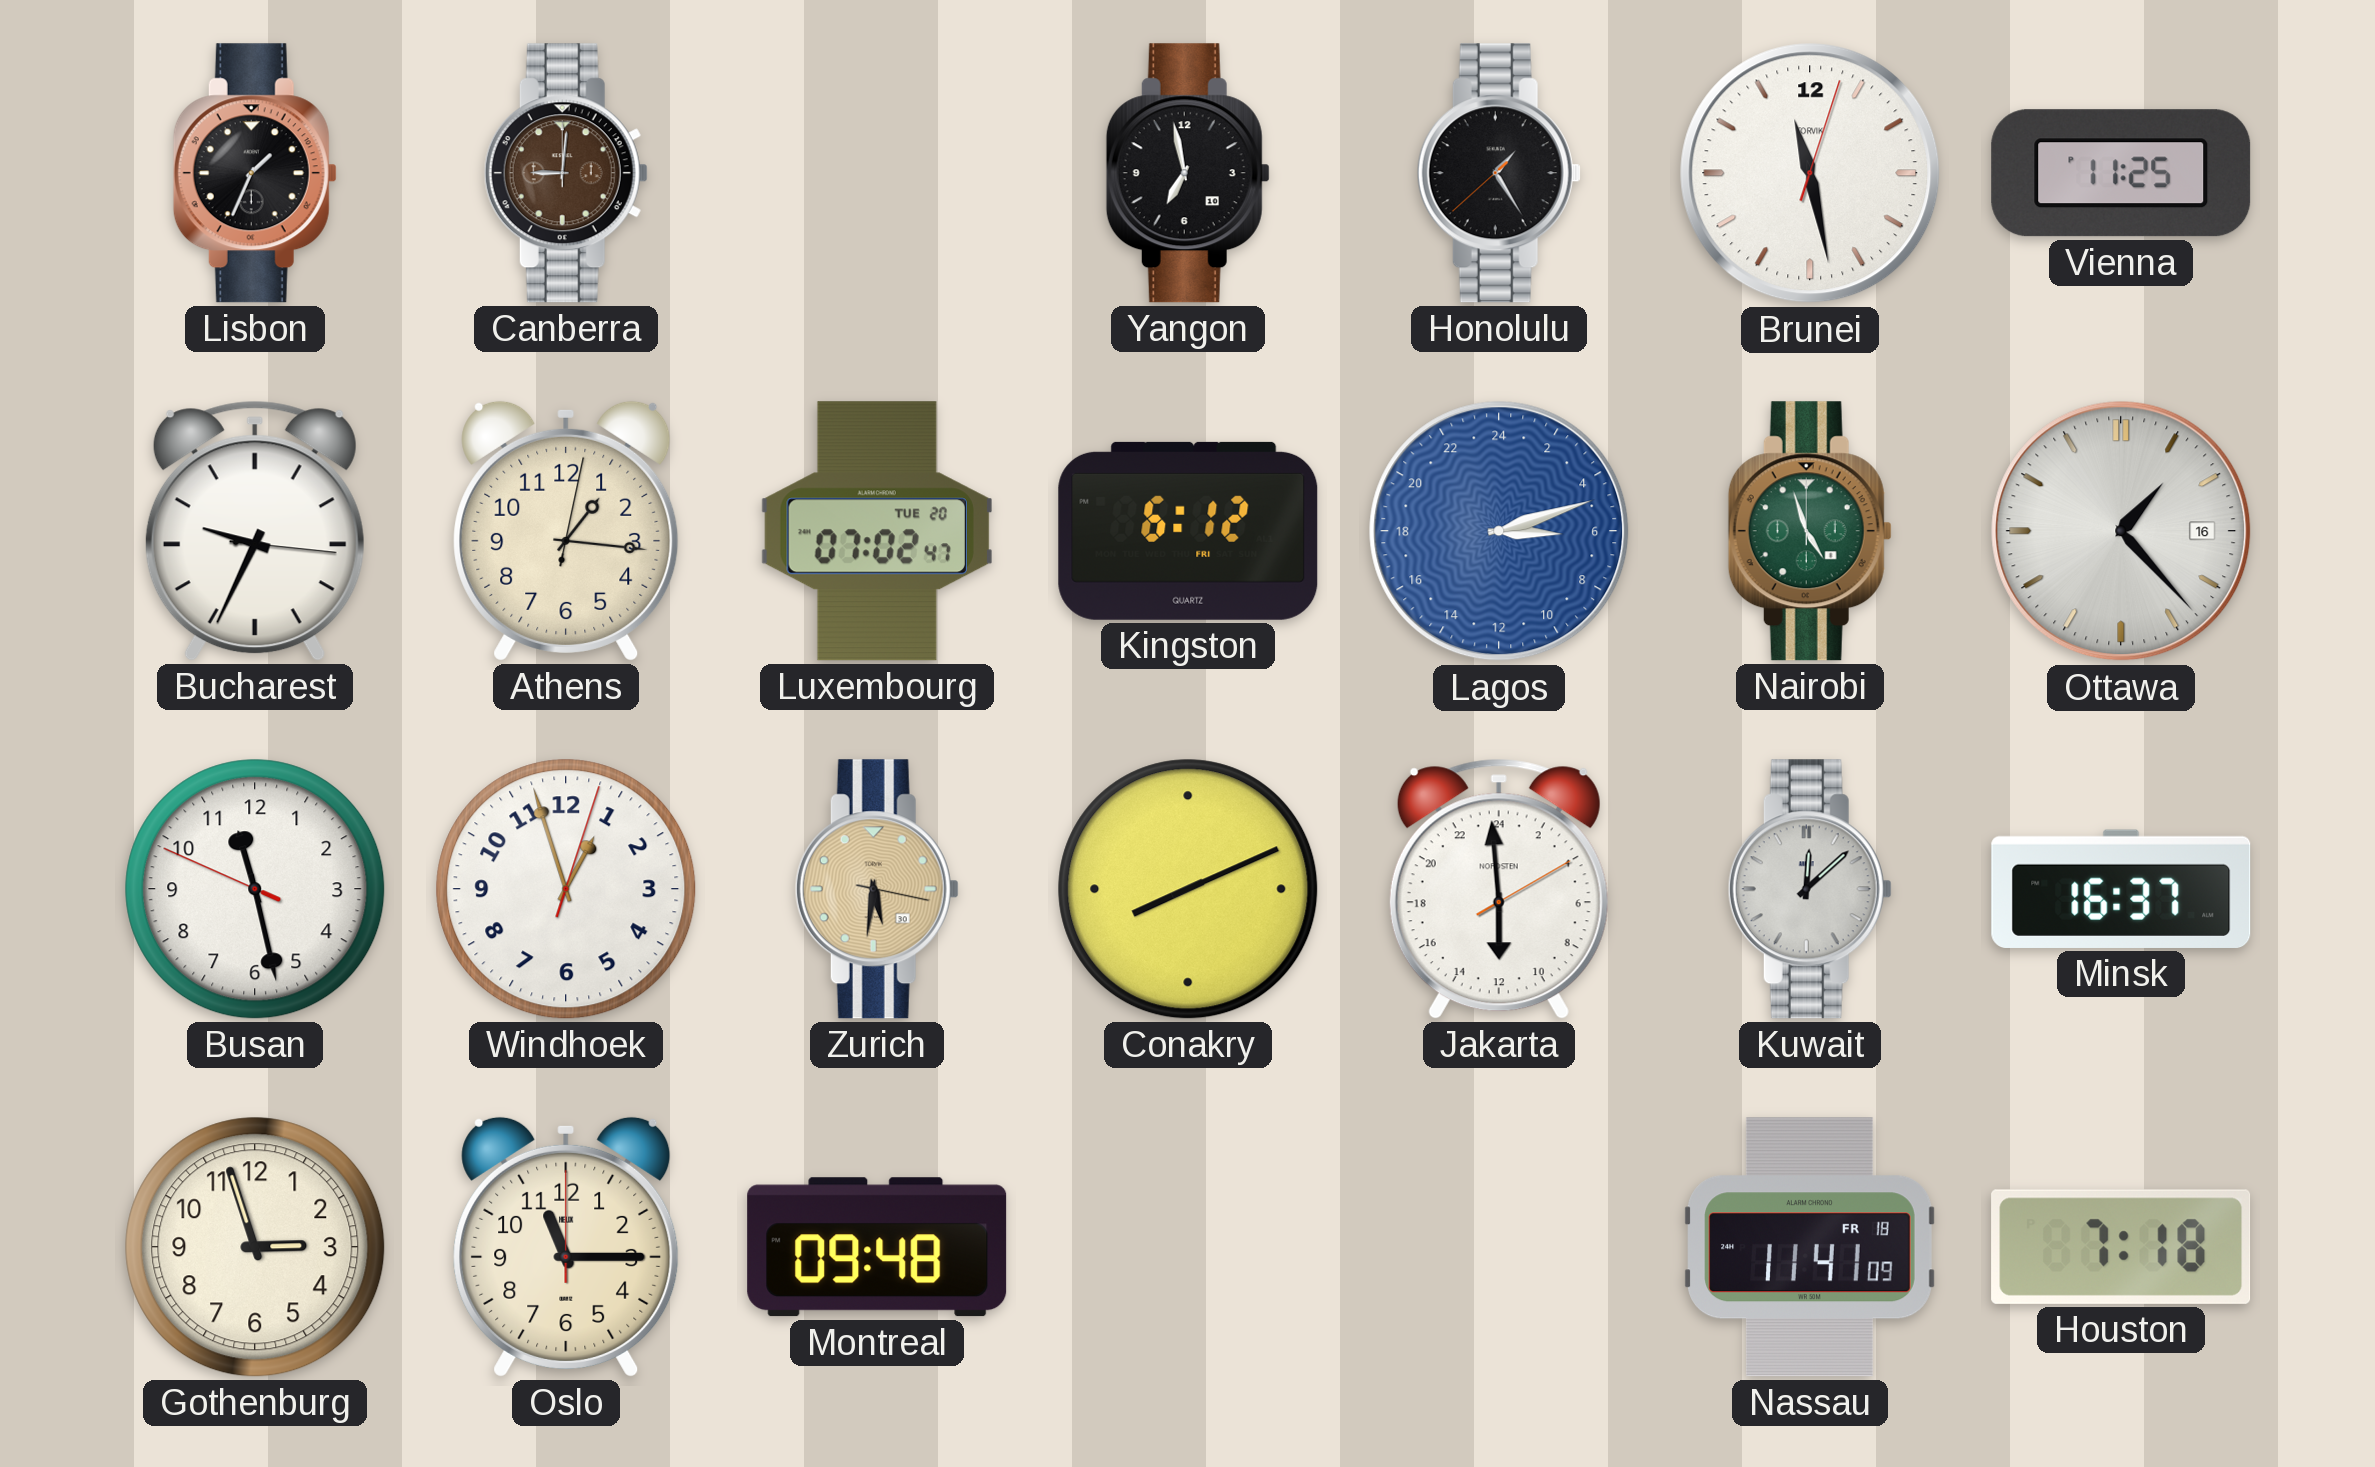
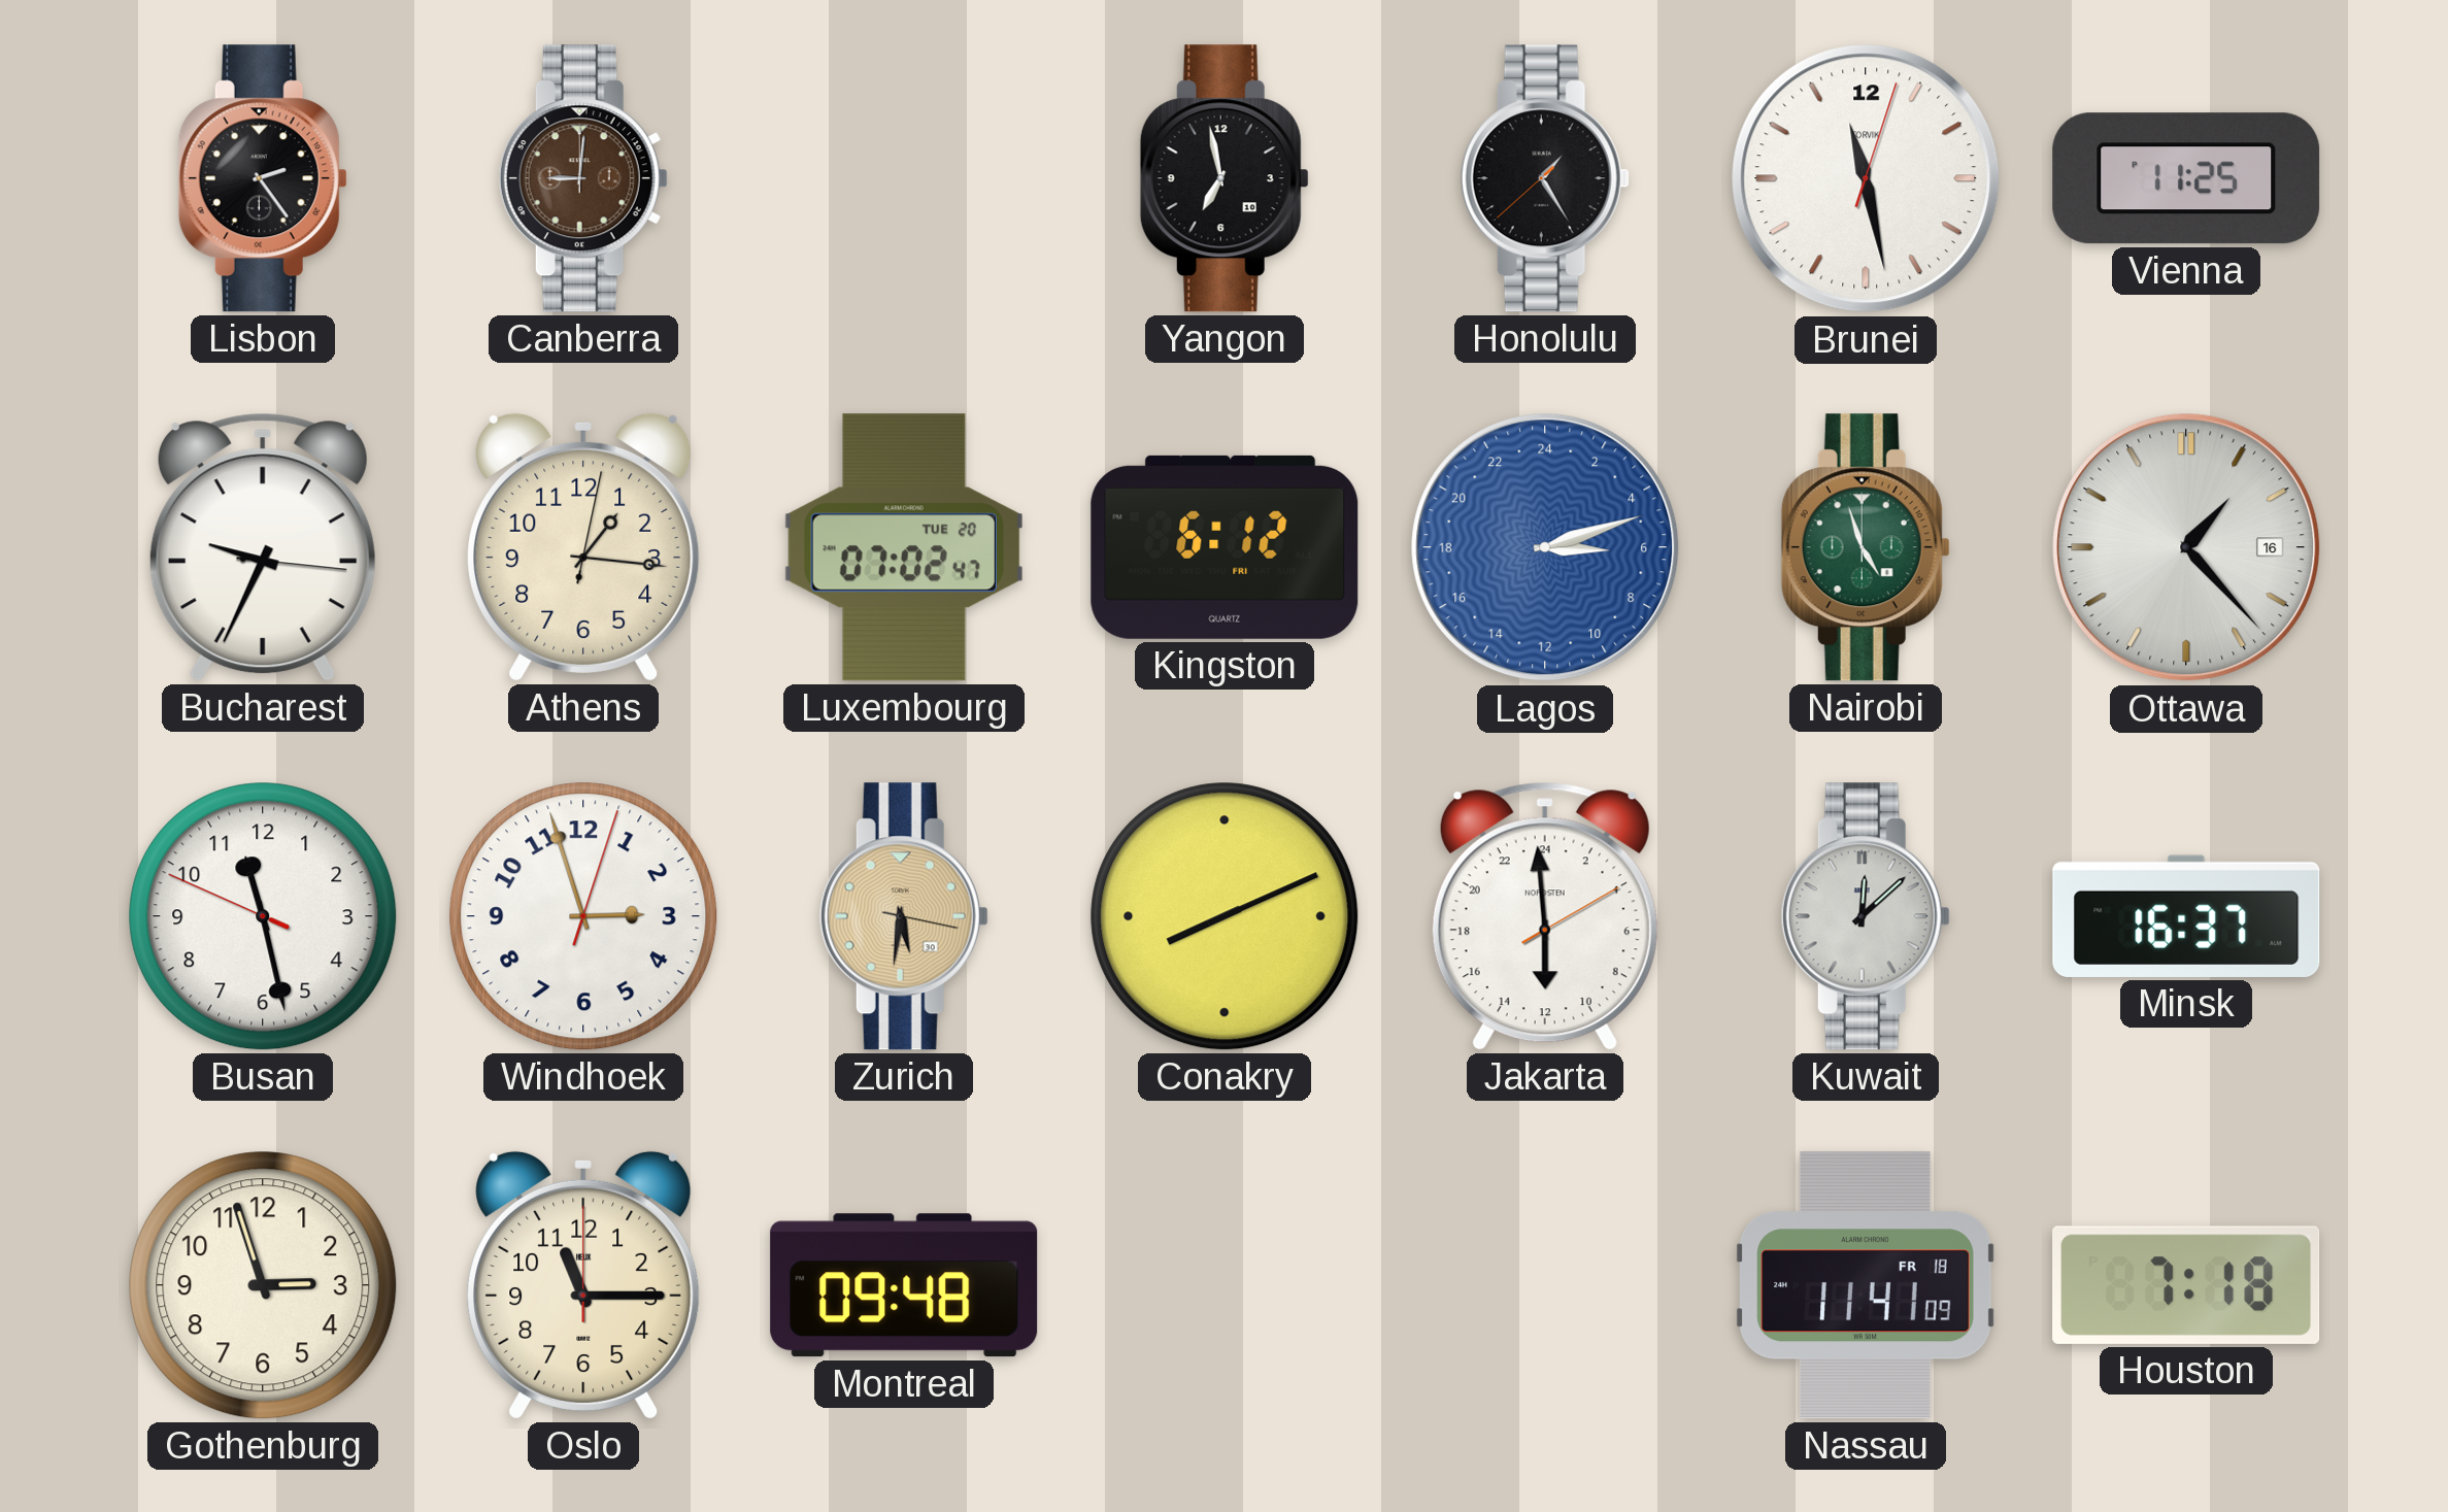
Lisbon: 1:34 -> 2:24 (263, 178)
Windhoek: 12:57 -> 2:57 (583, 916)
